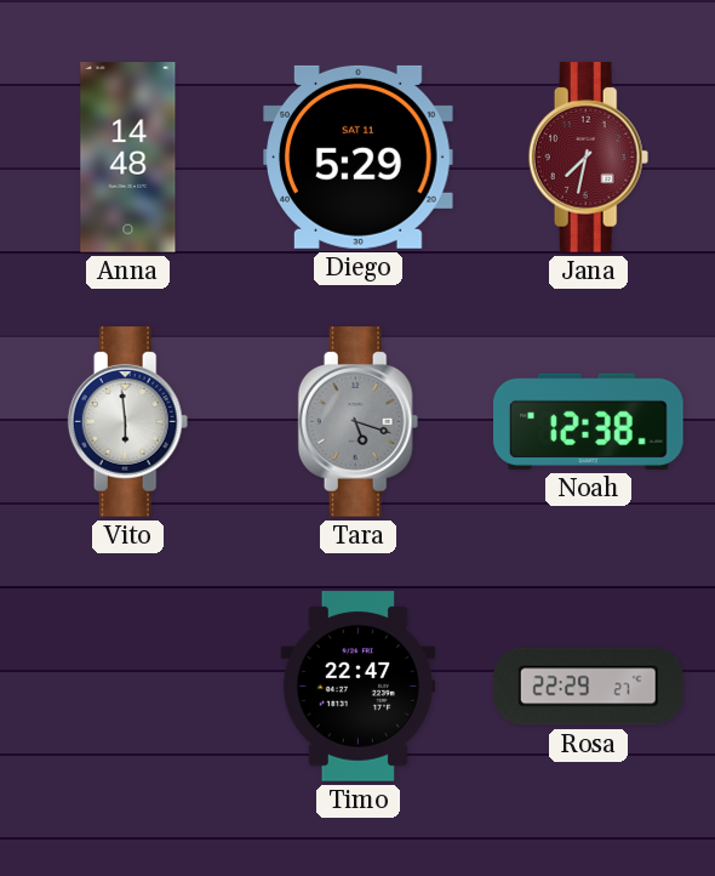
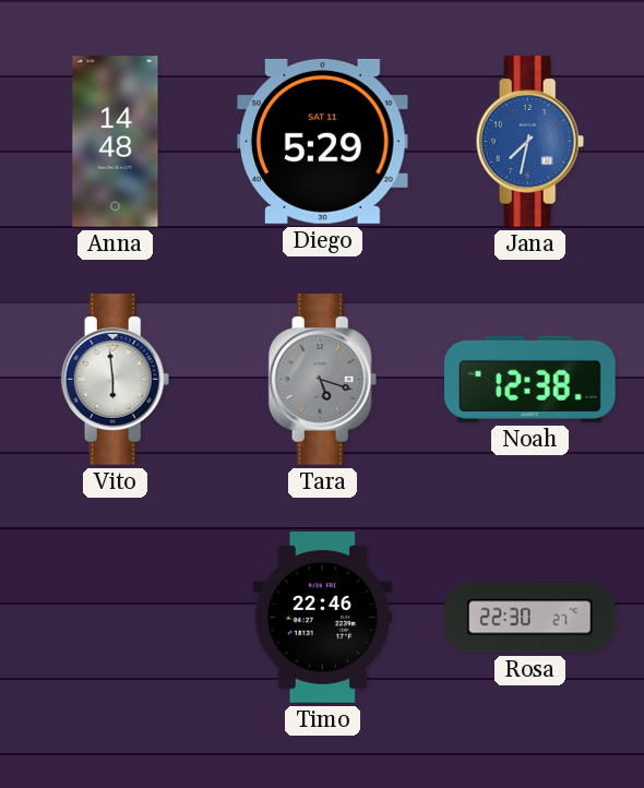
Jana dial: burgundy -> blue (530, 142)
Timo: 22:47 -> 22:46 (322, 618)
Rosa: 22:29 -> 22:30 (530, 618)
